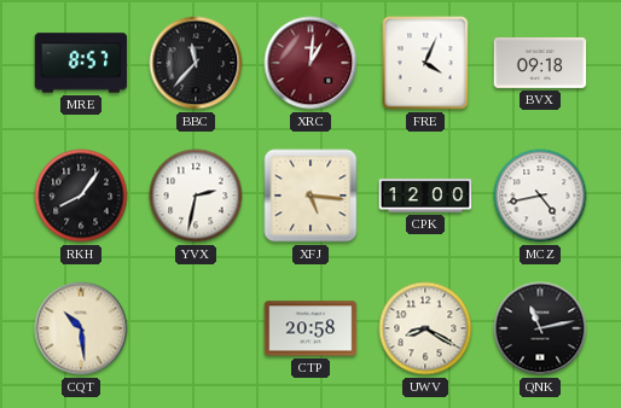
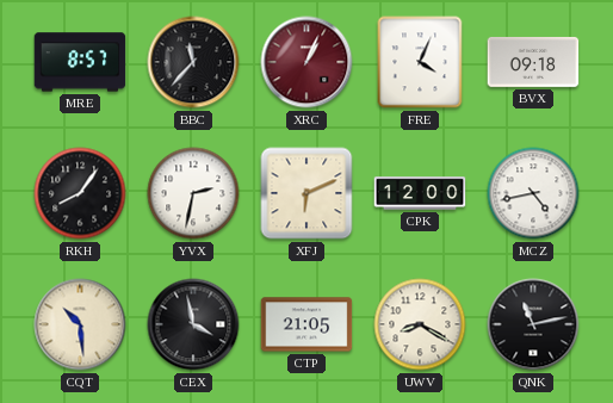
XRC: 1:01 -> 1:04 (306, 62)
XFJ: 5:16 -> 6:11 (306, 193)
CEX: none -> 3:58 (193, 324)
CTP: 20:58 -> 21:05 (306, 324)
